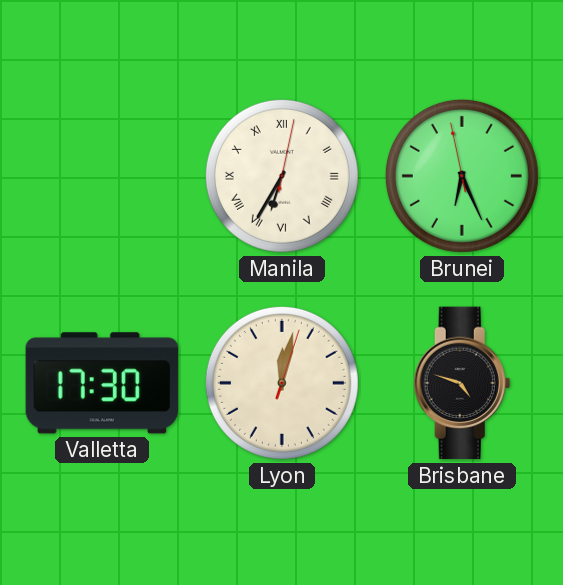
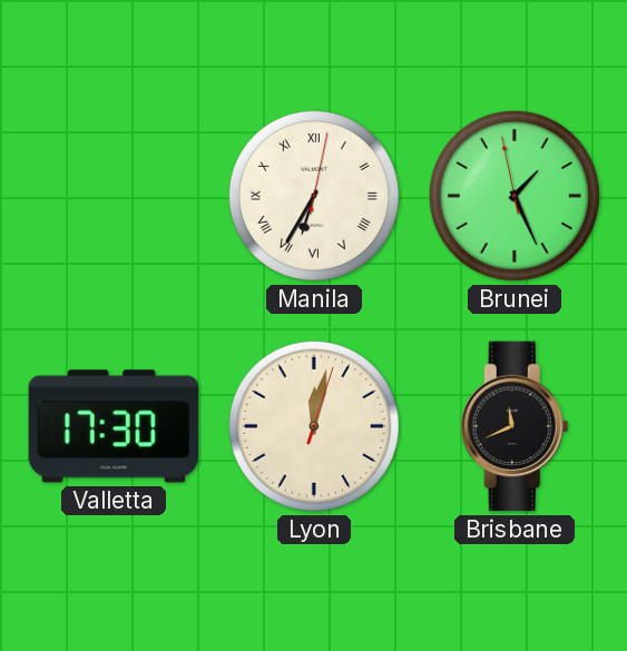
Brunei: 6:25 -> 1:25 (515, 196)
Brisbane: 4:48 -> 11:41 (515, 426)
